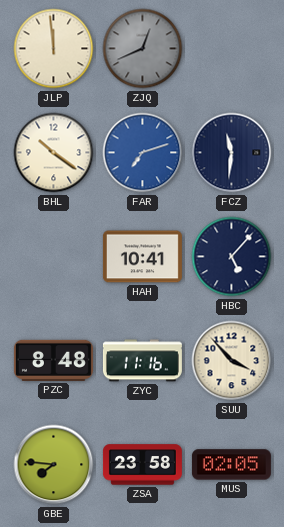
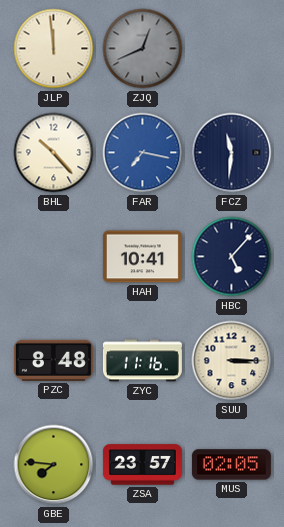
BHL: 10:21 -> 10:23 (54, 153)
FAR: 7:12 -> 7:17 (143, 153)
SUU: 3:53 -> 3:15 (232, 361)
ZSA: 23:58 -> 23:57 (142, 465)
